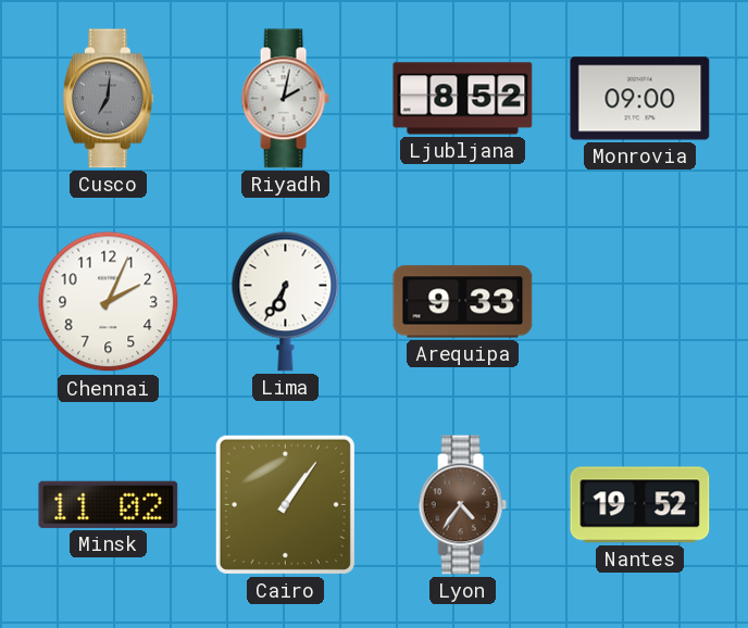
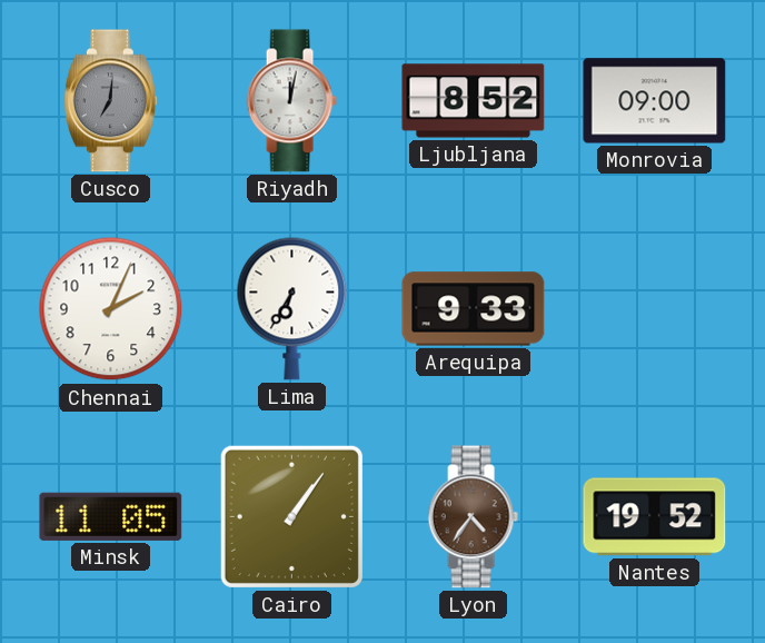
Riyadh: 2:02 -> 12:02 (291, 101)
Minsk: 11:02 -> 11:05 (111, 516)
